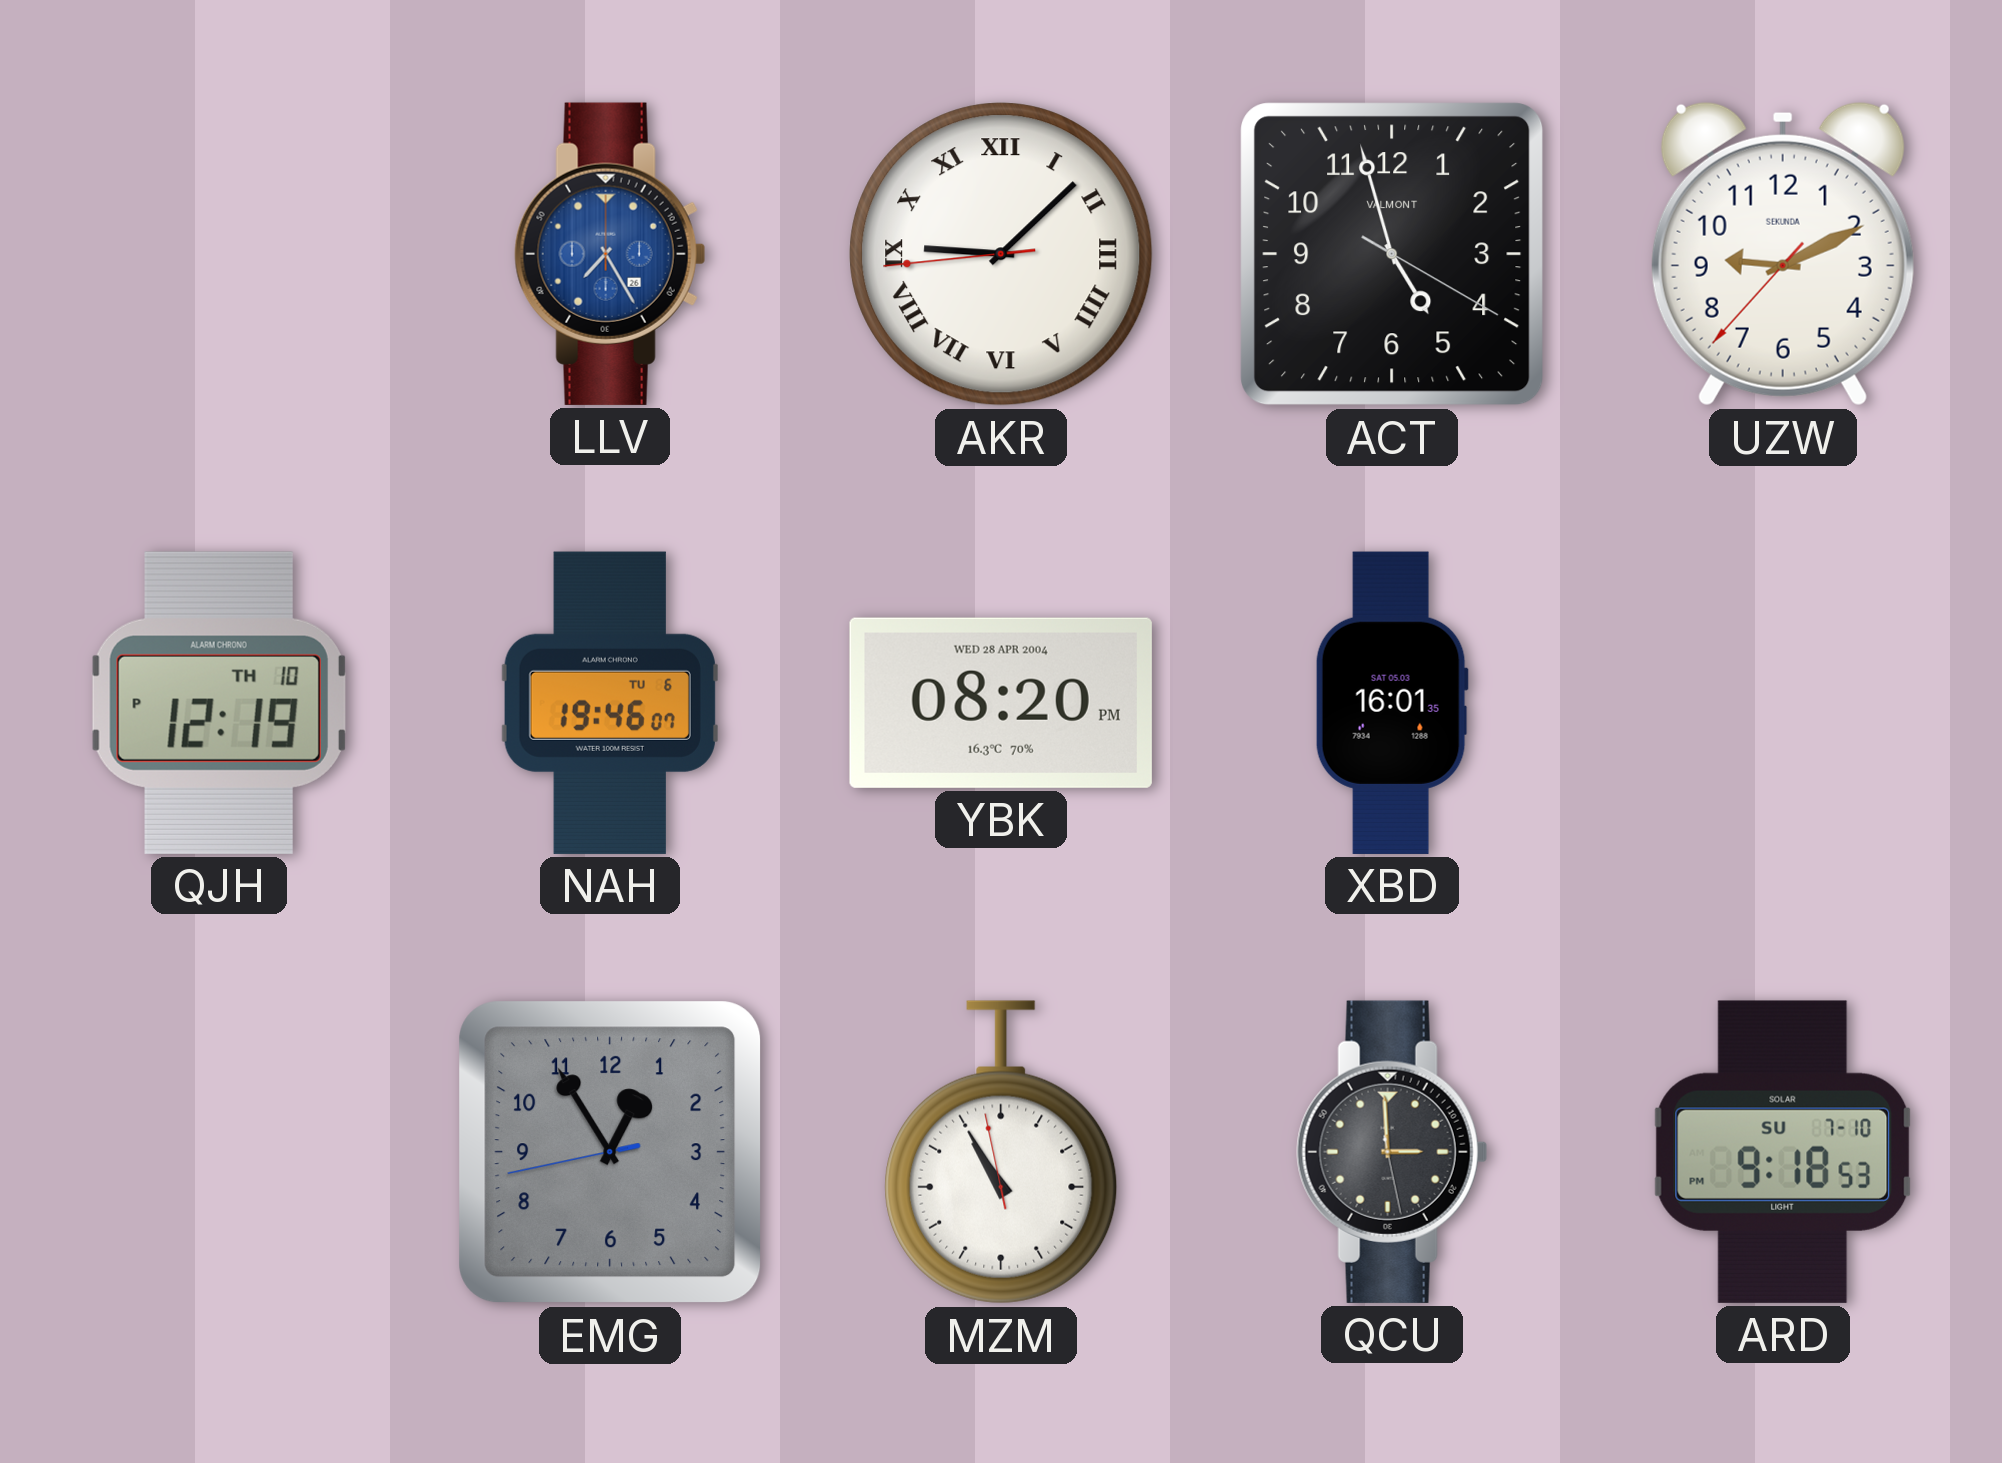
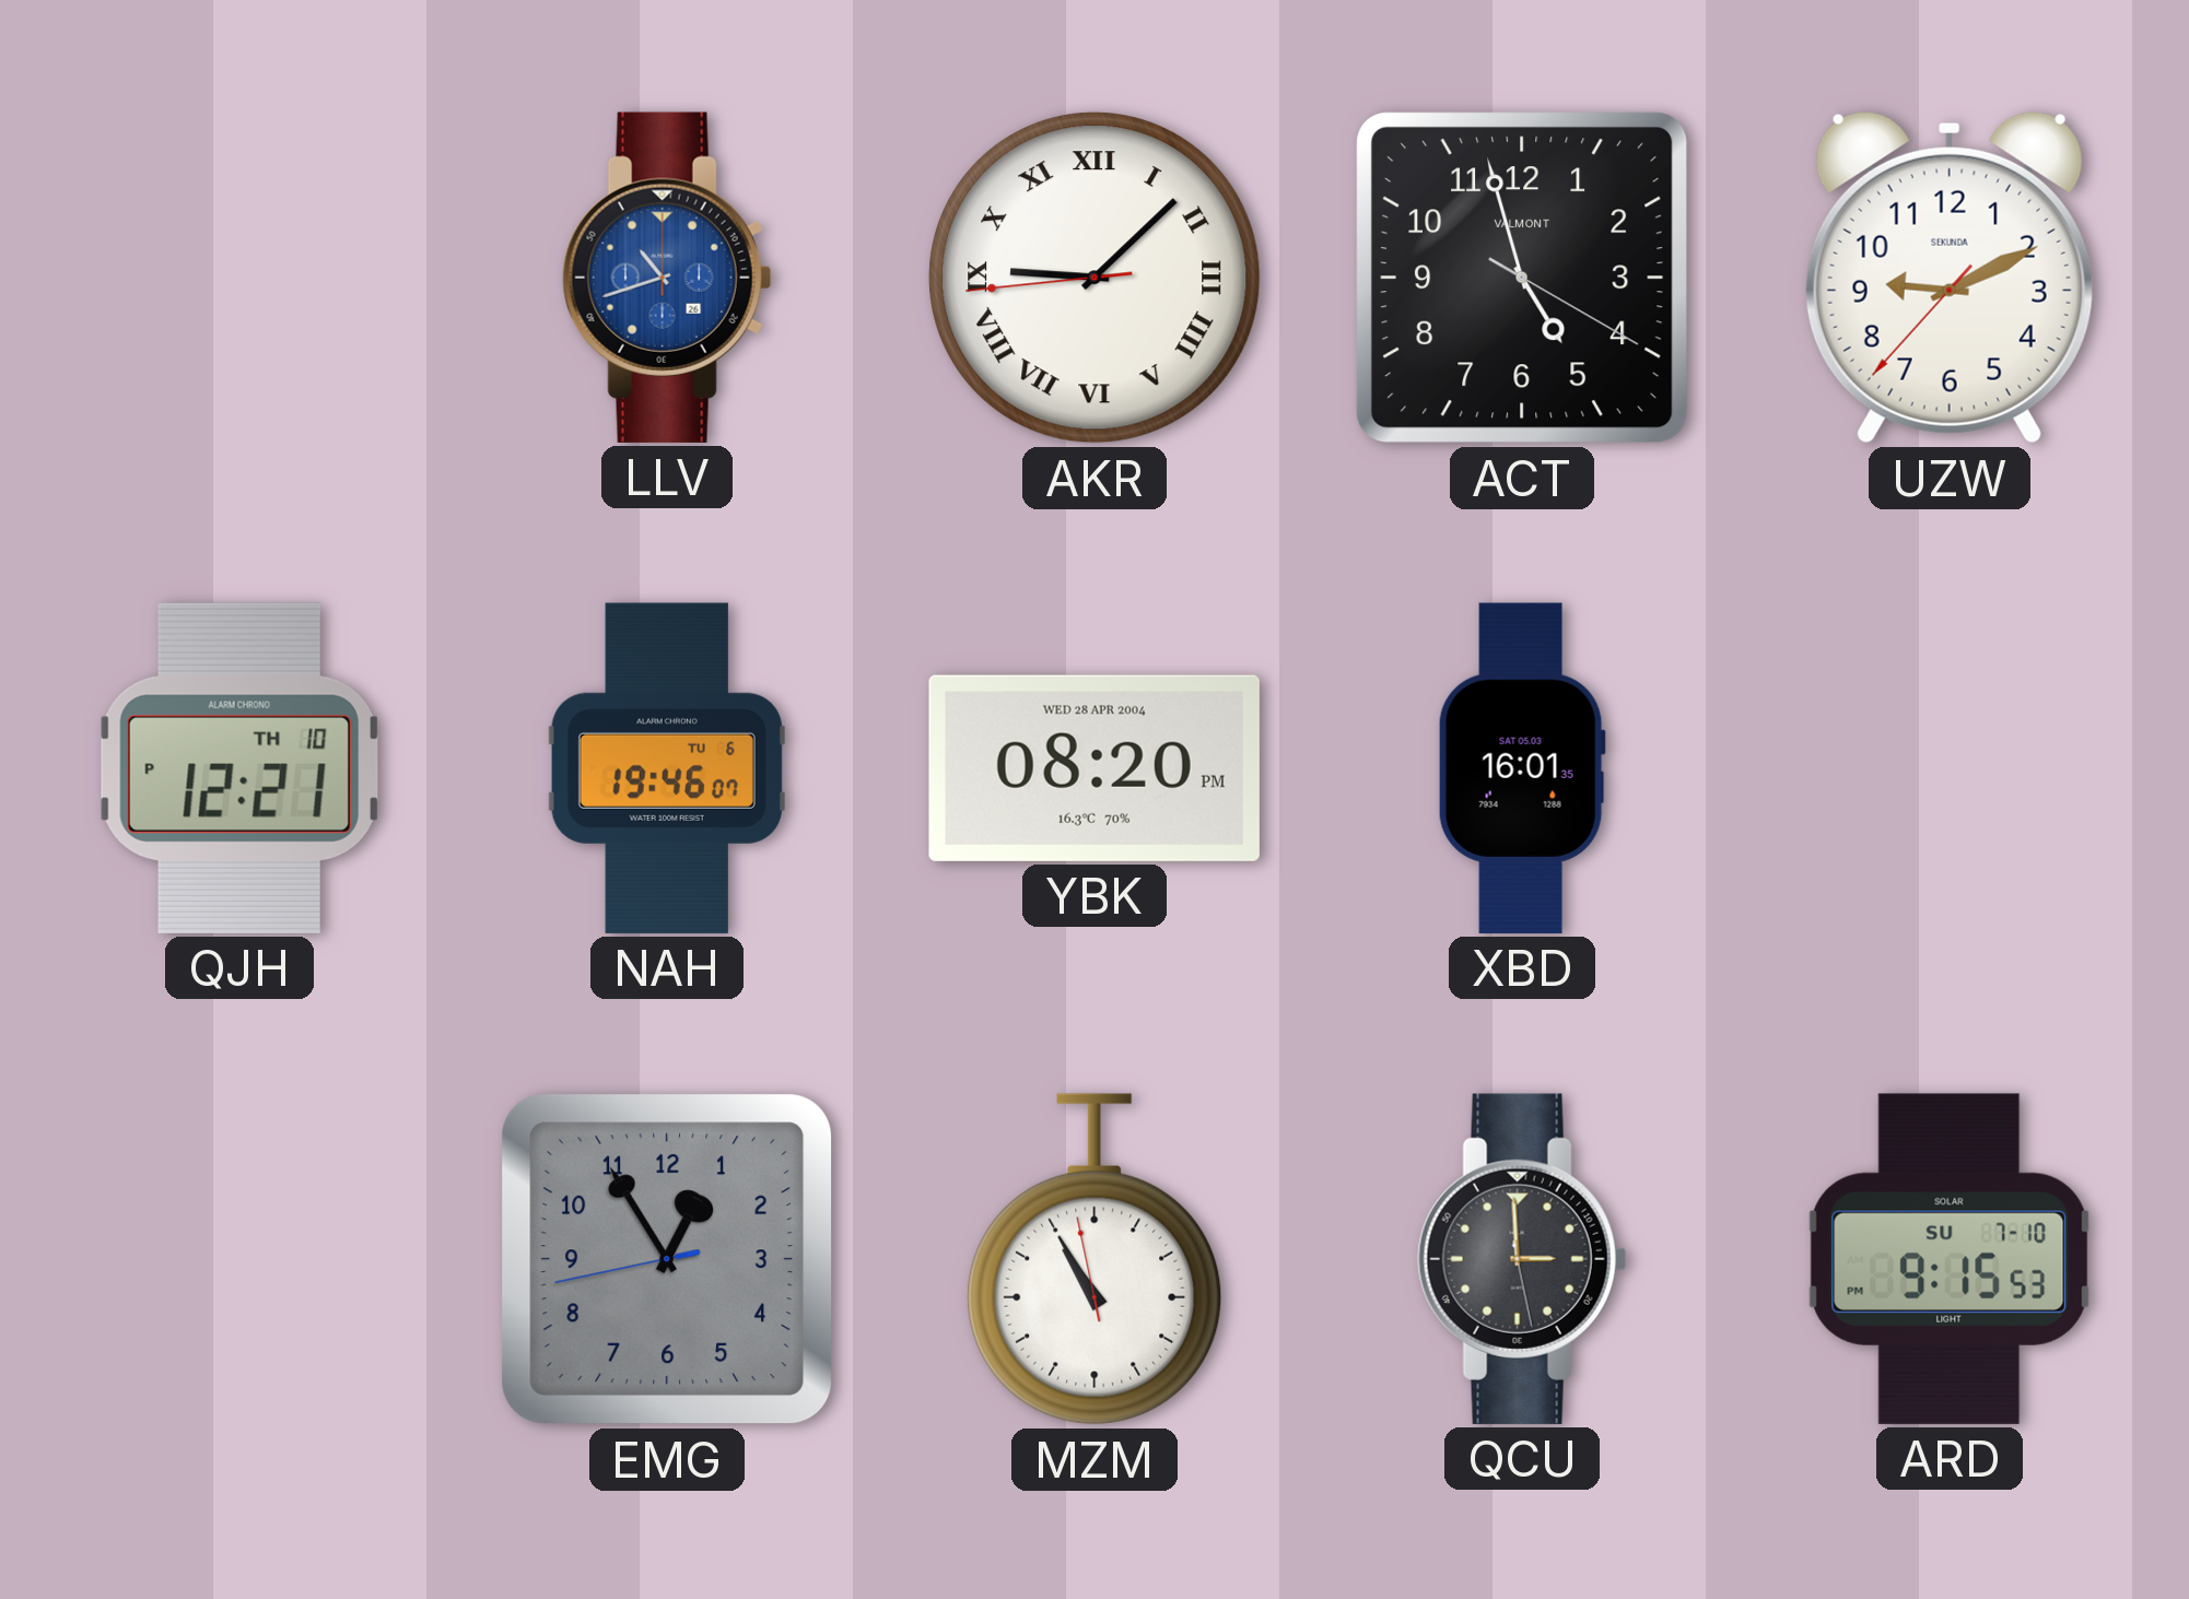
LLV: 7:25 -> 10:42 (667, 278)
QJH: 12:19 -> 12:21 (239, 768)
ARD: 9:18 -> 9:15 (1950, 1259)
